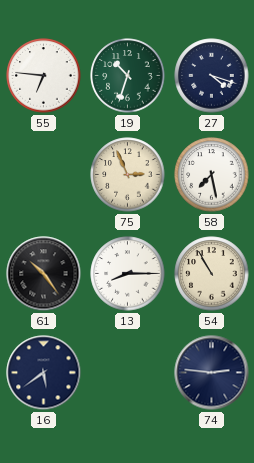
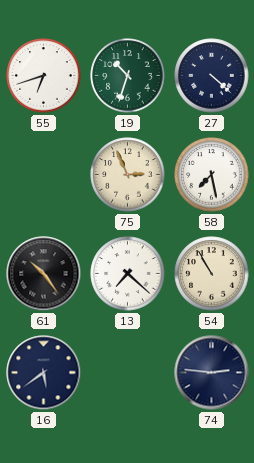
55: 6:46 -> 6:42 (44, 76)
27: 4:18 -> 4:22 (212, 76)
13: 8:15 -> 7:22 (128, 274)
